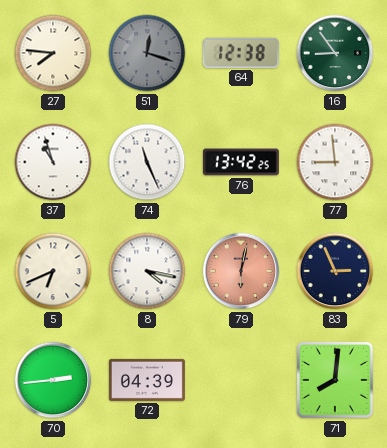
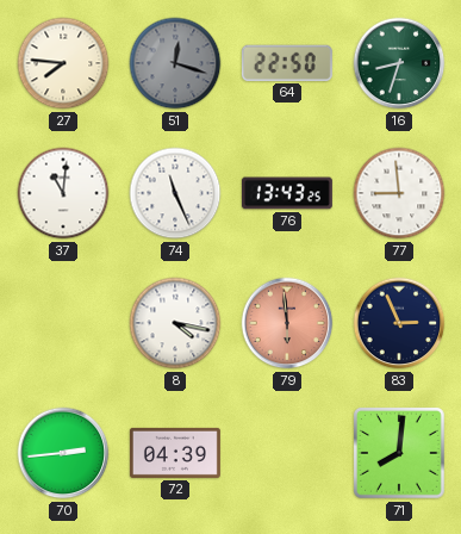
64: 12:38 -> 22:50 (287, 63)
16: 8:54 -> 8:33 (399, 63)
37: 10:57 -> 11:01 (63, 193)
76: 13:42 -> 13:43 (287, 193)
5: 6:41 -> none (53, 271)
79: 6:02 -> 5:59 (287, 323)
